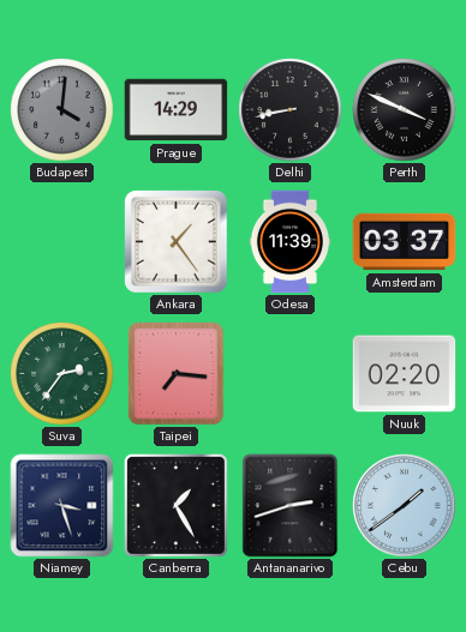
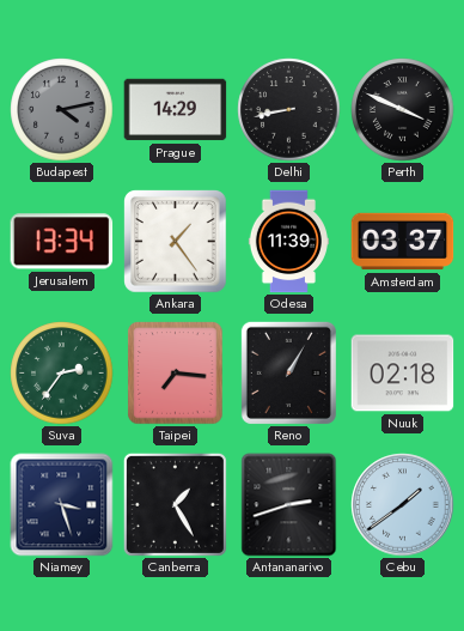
Budapest: 4:01 -> 4:13 (62, 110)
Jerusalem: none -> 13:34 (62, 242)
Reno: none -> 1:05 (288, 372)
Nuuk: 02:20 -> 02:18 (403, 374)
